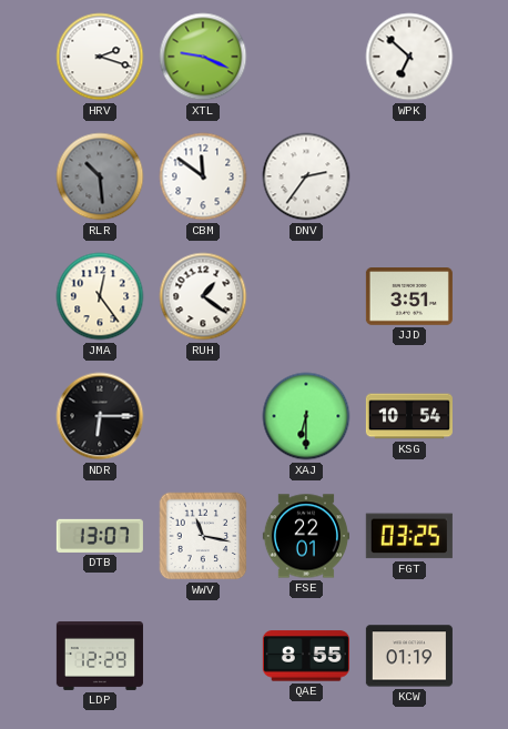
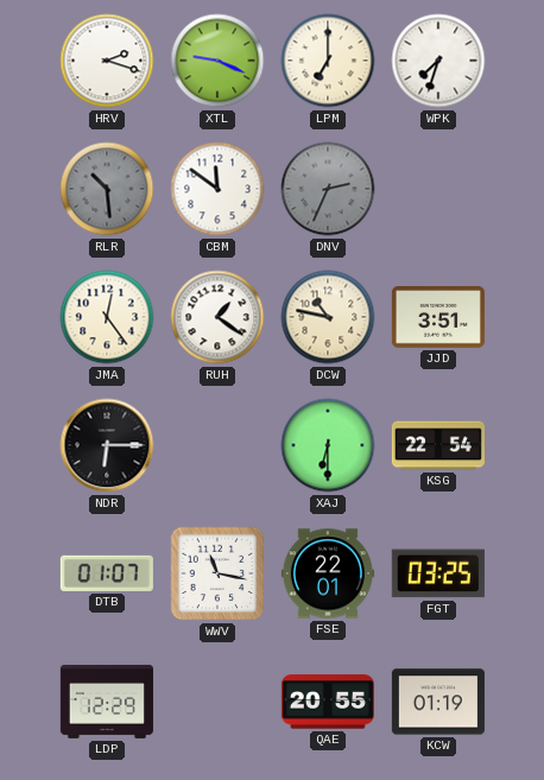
LPM: none -> 7:00 (328, 61)
WPK: 6:52 -> 7:33 (438, 61)
DNV: 2:36 -> 2:34 (328, 189)
DNV dial: white -> grey (328, 189)
DCW: none -> 10:47 (328, 317)
KSG: 10:54 -> 22:54 (438, 445)
DTB: 13:07 -> 01:07 (107, 573)
QAE: 8:55 -> 20:55 (328, 702)
